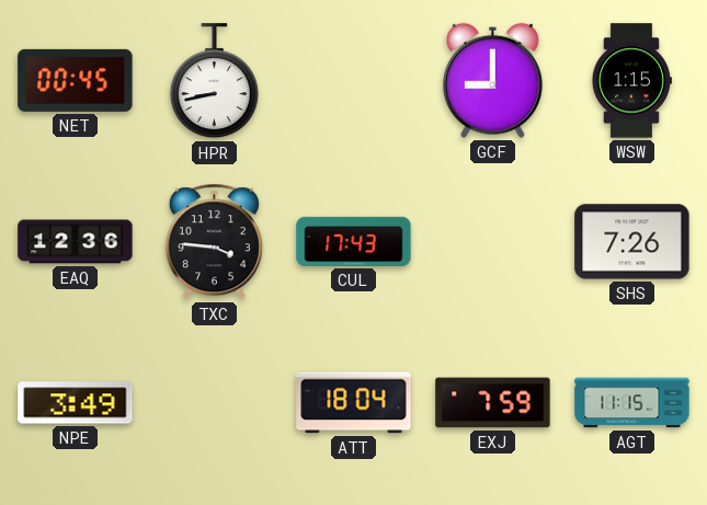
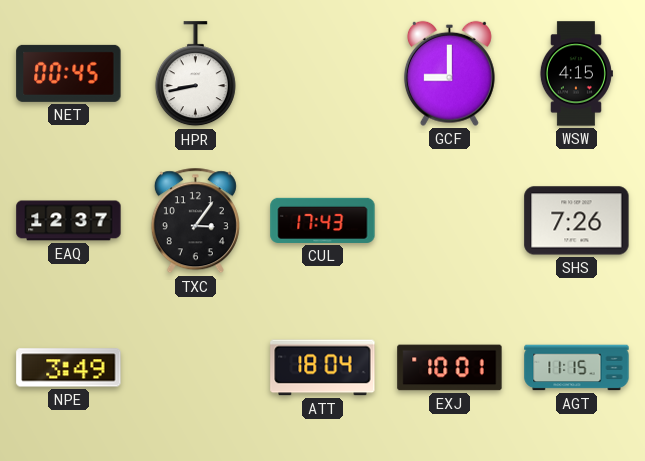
WSW: 1:15 -> 4:15 (576, 74)
EAQ: 12:36 -> 12:37 (69, 221)
TXC: 3:46 -> 3:06 (195, 221)
EXJ: 7:59 -> 10:01 (450, 368)
